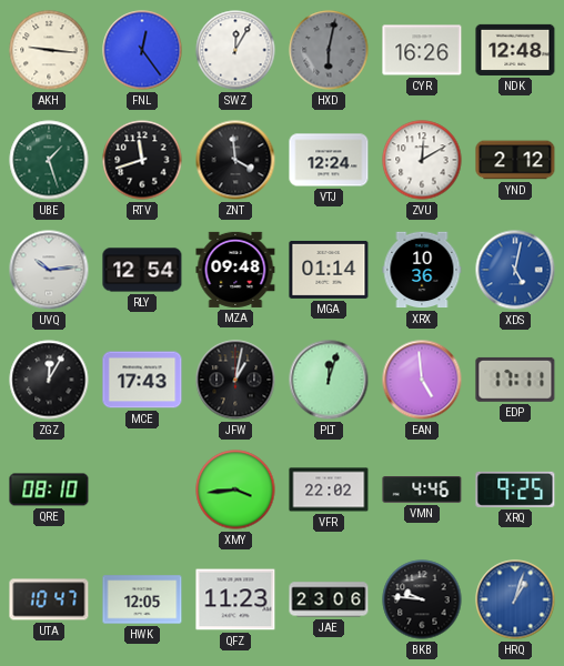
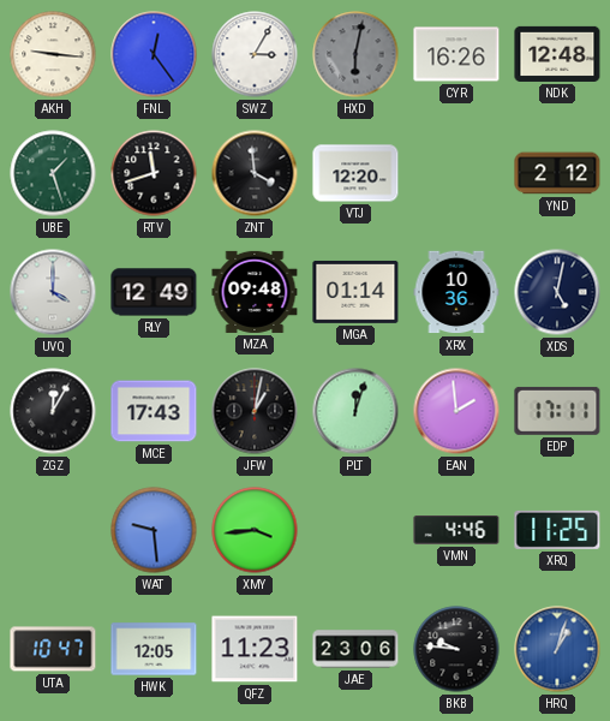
SWZ: 12:05 -> 3:05 (255, 54)
VTJ: 12:24 -> 12:20 (355, 173)
ZVU: 12:10 -> none (422, 160)
UVQ: 10:14 -> 4:00 (53, 292)
RLY: 12:54 -> 12:49 (154, 292)
XDS dial: blue -> navy (557, 292)
EAN: 4:59 -> 1:59 (456, 411)
QRE: 08:10 -> none (49, 490)
WAT: none -> 9:29 (154, 530)
VFR: 22:02 -> none (329, 490)
XRQ: 9:25 -> 11:25 (557, 530)
